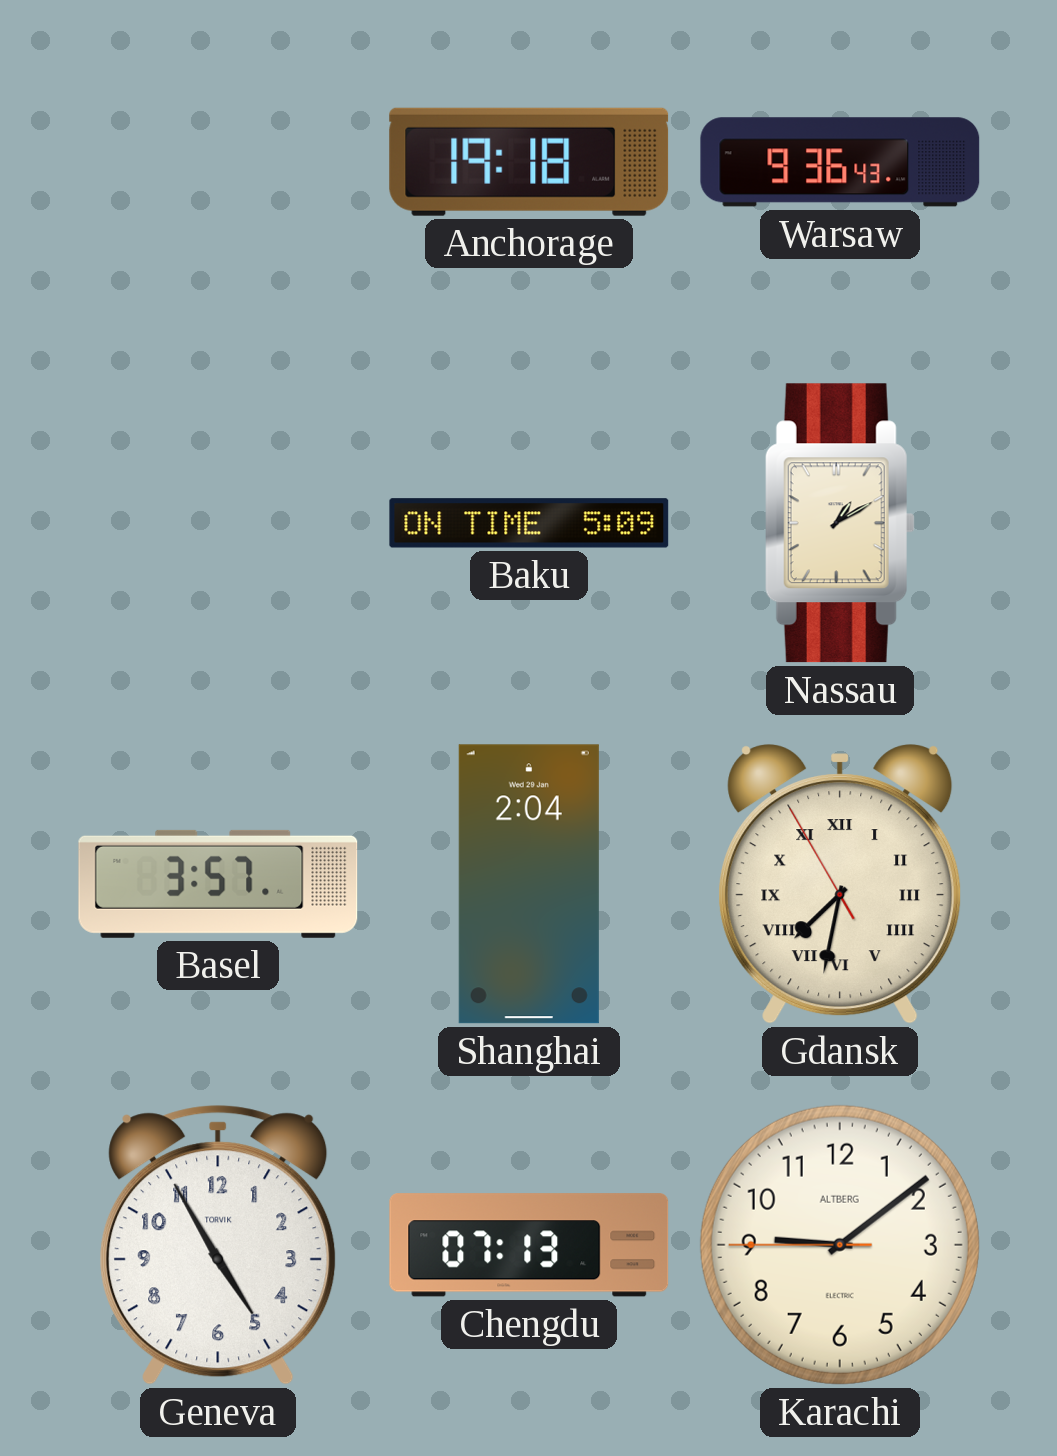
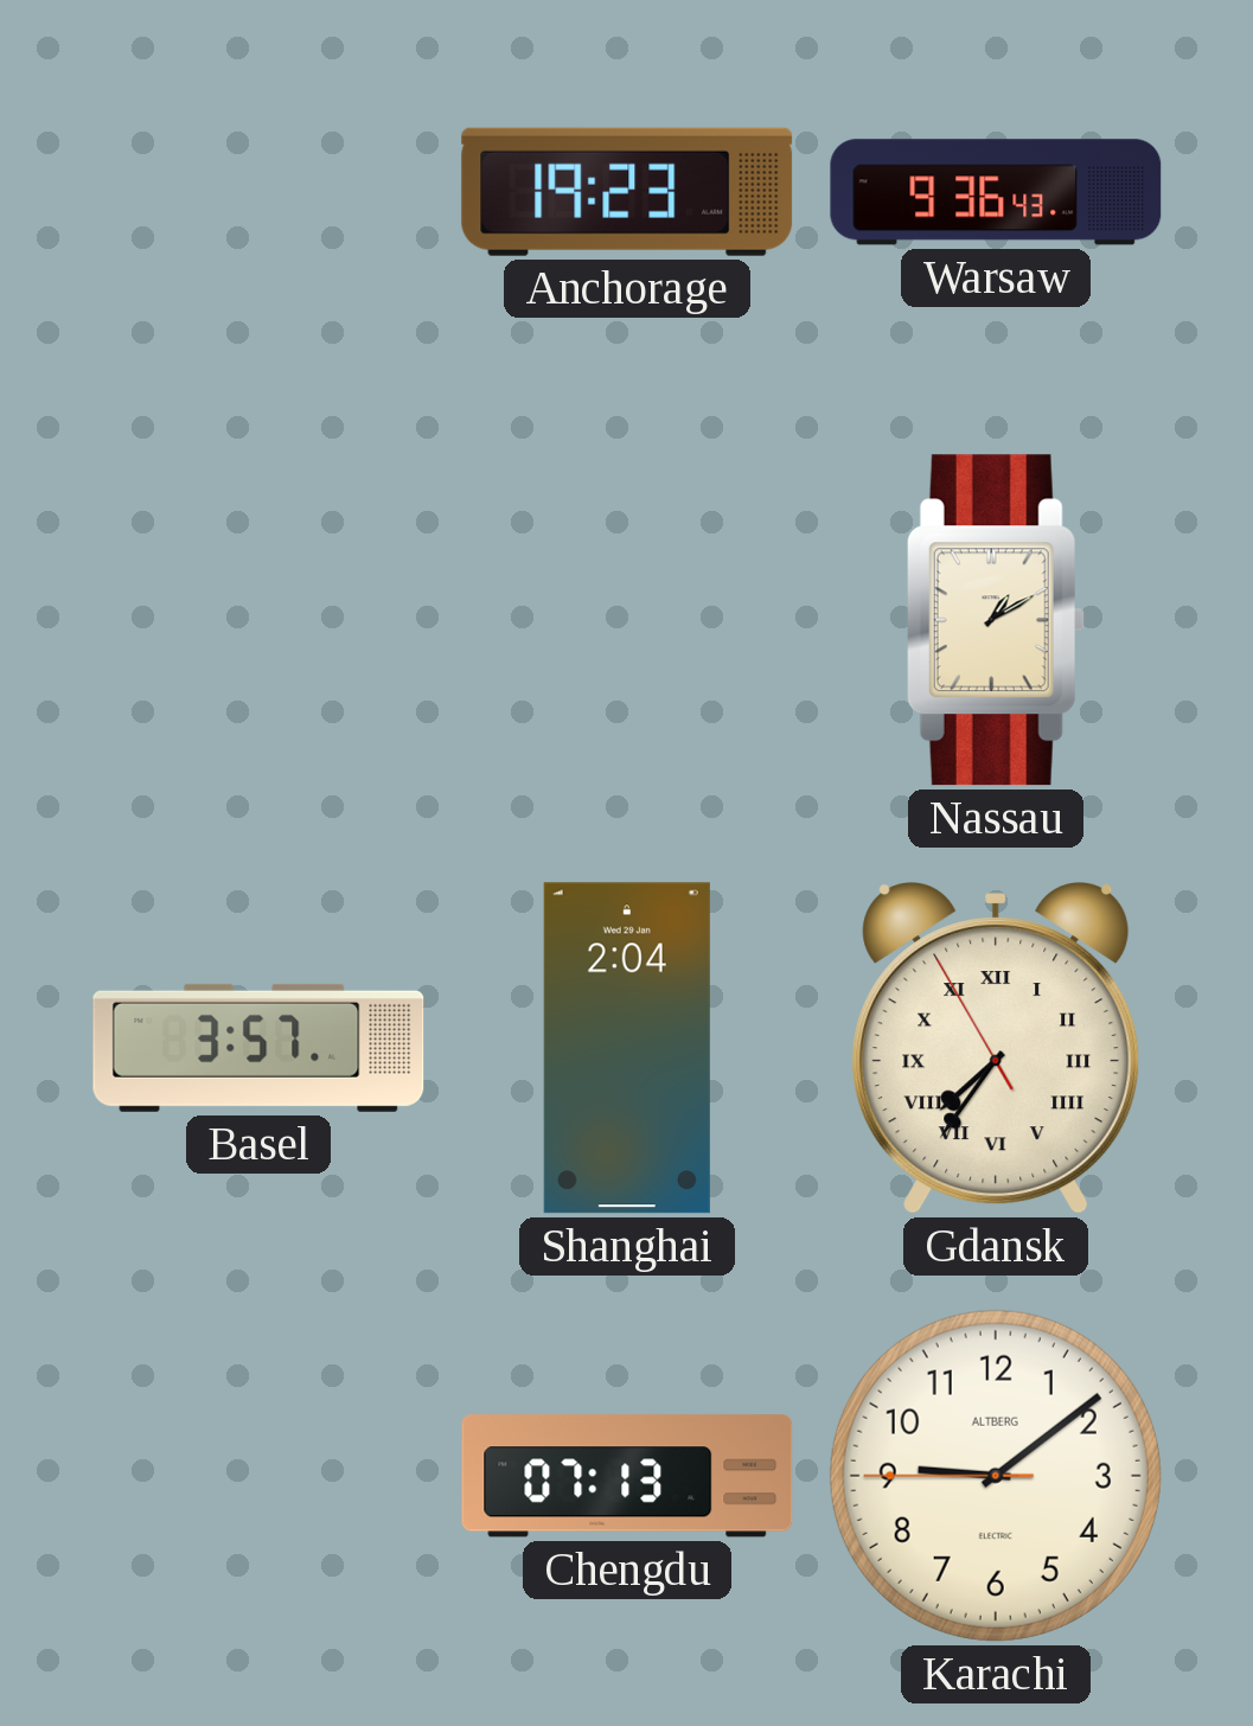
Anchorage: 19:18 -> 19:23 (627, 192)
Baku: 5:09 -> none (529, 523)
Gdansk: 7:31 -> 7:35 (996, 1048)
Geneva: 4:55 -> none (218, 1245)
